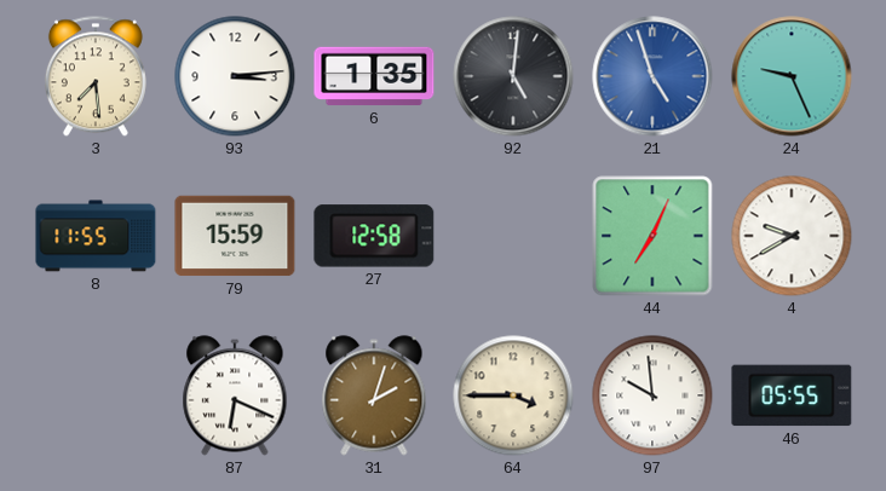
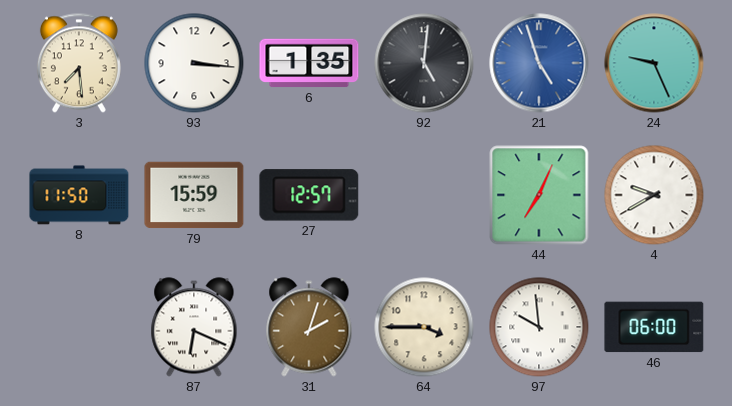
93: 3:14 -> 3:16 (194, 63)
8: 11:55 -> 11:50 (79, 195)
27: 12:58 -> 12:57 (309, 195)
46: 05:55 -> 06:00 (654, 327)
